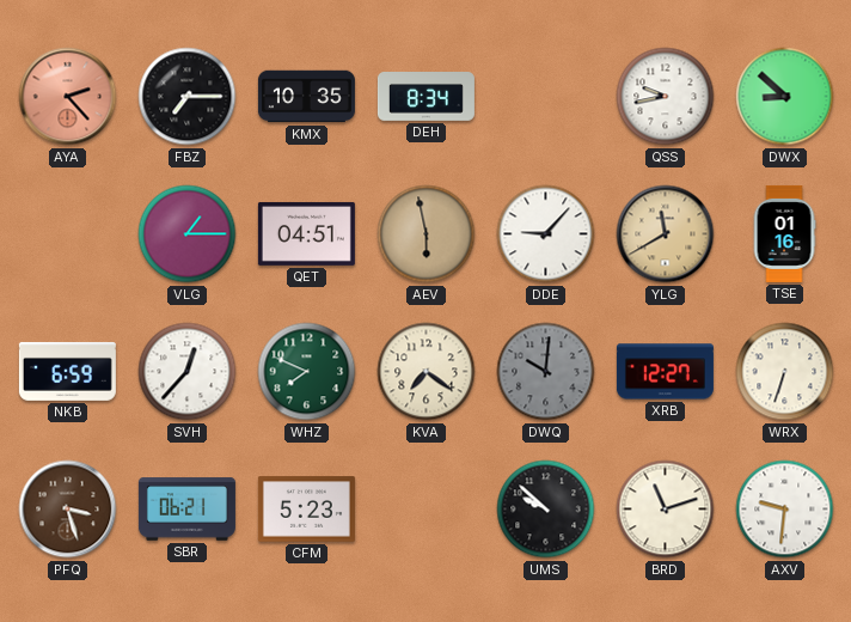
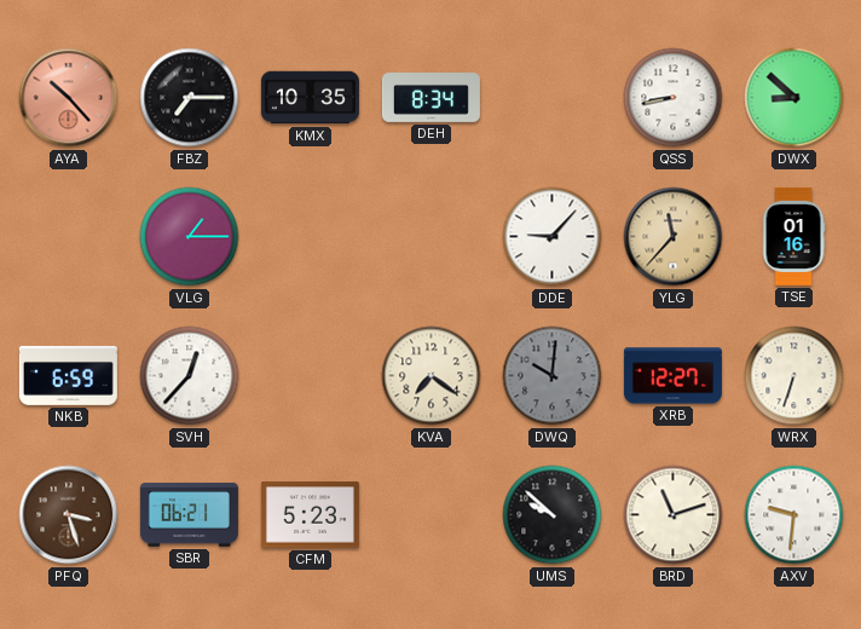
AYA: 2:23 -> 10:23 (69, 98)
QSS: 9:43 -> 8:43 (674, 98)
QET: 04:51 -> none (306, 233)
AEV: 5:58 -> none (427, 234)
YLG: 11:40 -> 11:37 (674, 237)
WHZ: 7:49 -> none (307, 372)
